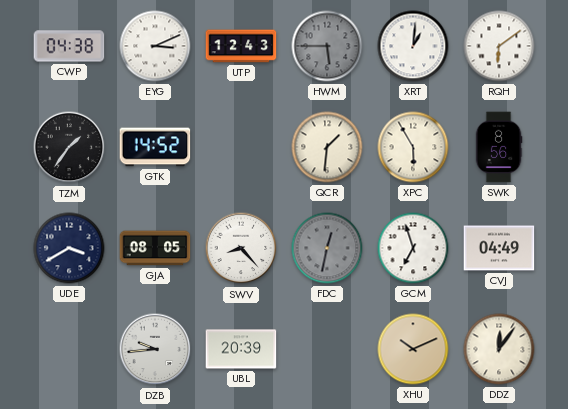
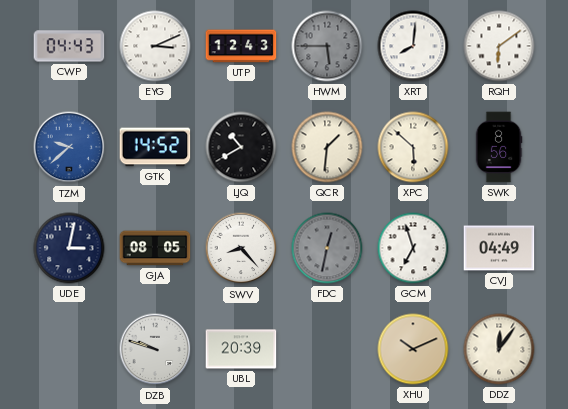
CWP: 04:38 -> 04:43 (69, 46)
XRT: 1:01 -> 8:01 (413, 46)
TZM: 1:36 -> 9:38 (69, 147)
TZM dial: black -> blue (69, 147)
LJQ: none -> 10:40 (241, 147)
XPC: 5:55 -> 5:52 (413, 147)
UDE: 3:40 -> 3:02 (69, 248)
DZB: 9:44 -> 9:48 (155, 349)
